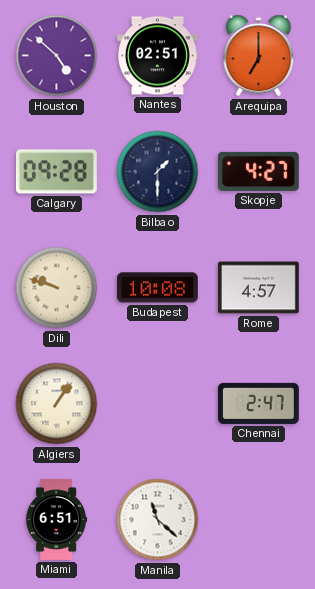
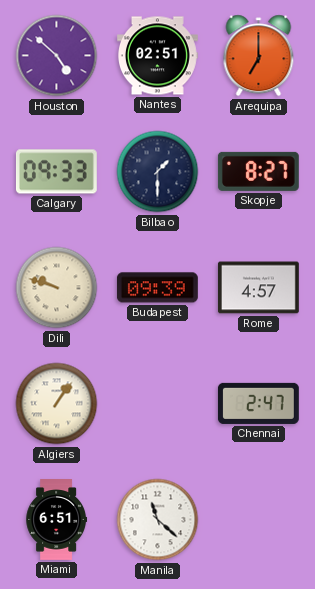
Calgary: 09:28 -> 09:33 (56, 172)
Skopje: 4:27 -> 8:27 (258, 171)
Budapest: 10:08 -> 09:39 (157, 288)
